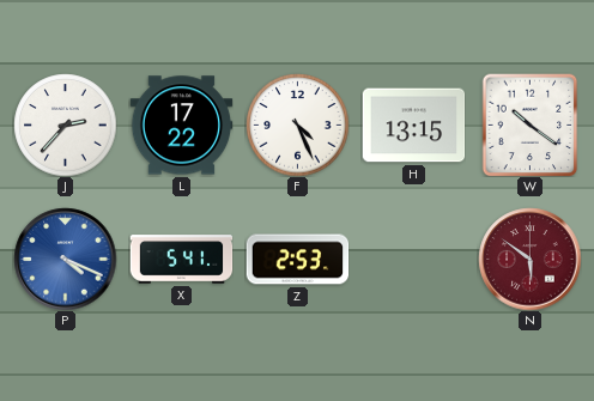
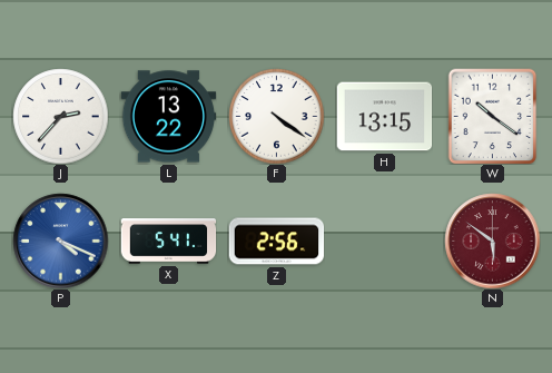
L: 17:22 -> 13:22 (168, 117)
F: 4:26 -> 4:21 (276, 116)
Z: 2:53 -> 2:56 (276, 242)
